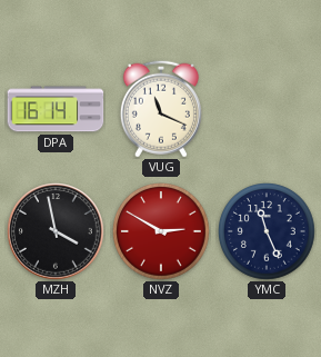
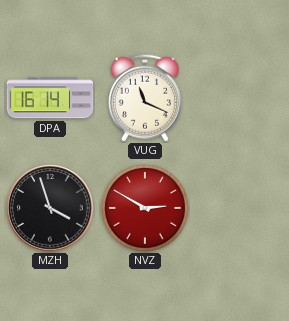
MZH: 3:58 -> 3:57 (50, 208)
YMC: 11:26 -> none (268, 232)
